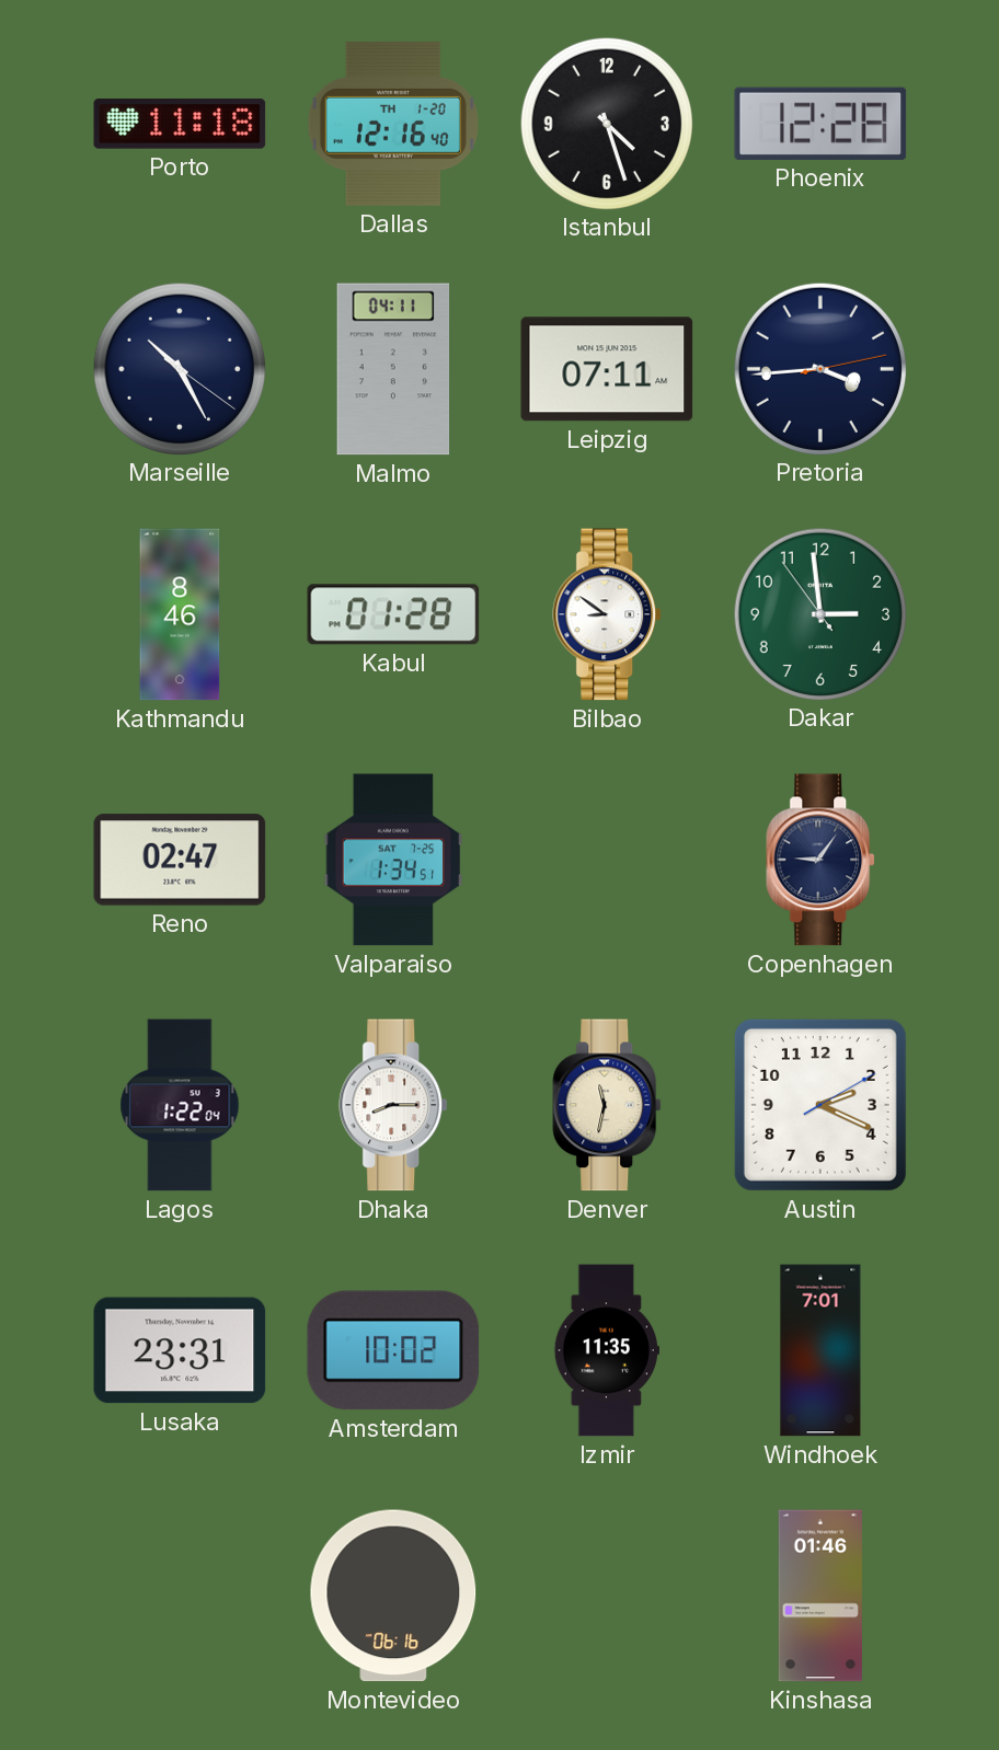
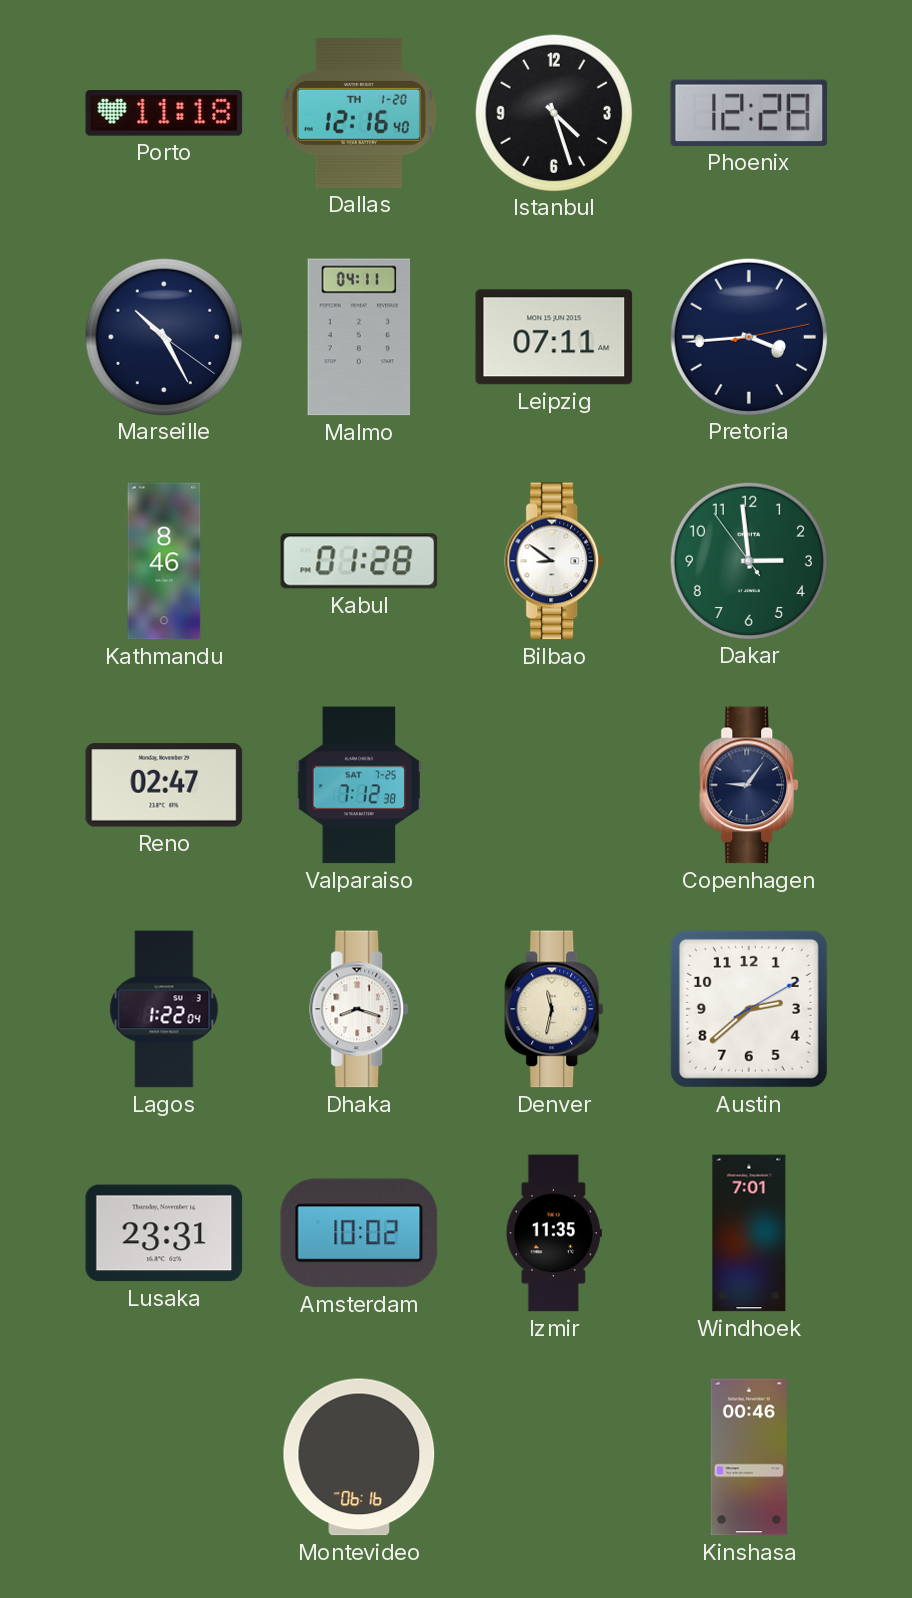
Valparaiso: 1:34 -> 7:12 (359, 785)
Dhaka: 8:15 -> 8:18 (360, 1009)
Austin: 2:19 -> 2:38 (749, 1009)
Kinshasa: 01:46 -> 00:46 (749, 1457)
